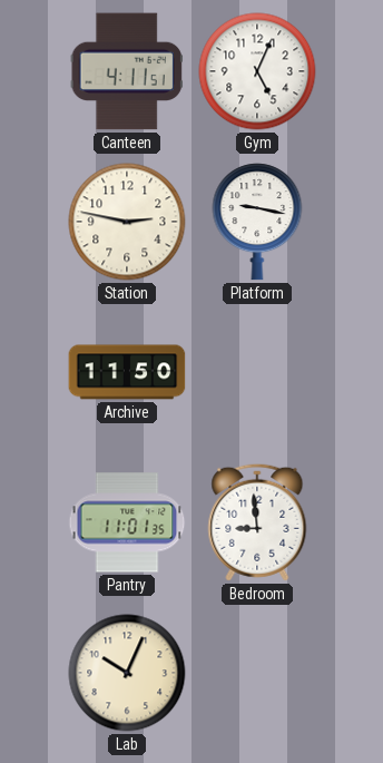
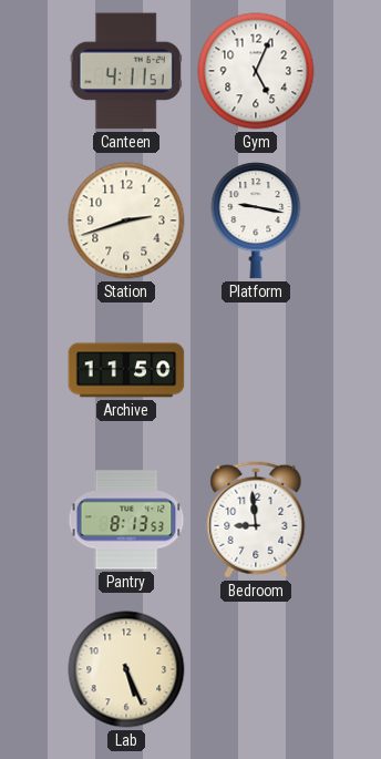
Station: 2:47 -> 2:42 (126, 220)
Pantry: 11:01 -> 8:13 (126, 520)
Lab: 10:04 -> 5:26 (126, 669)
